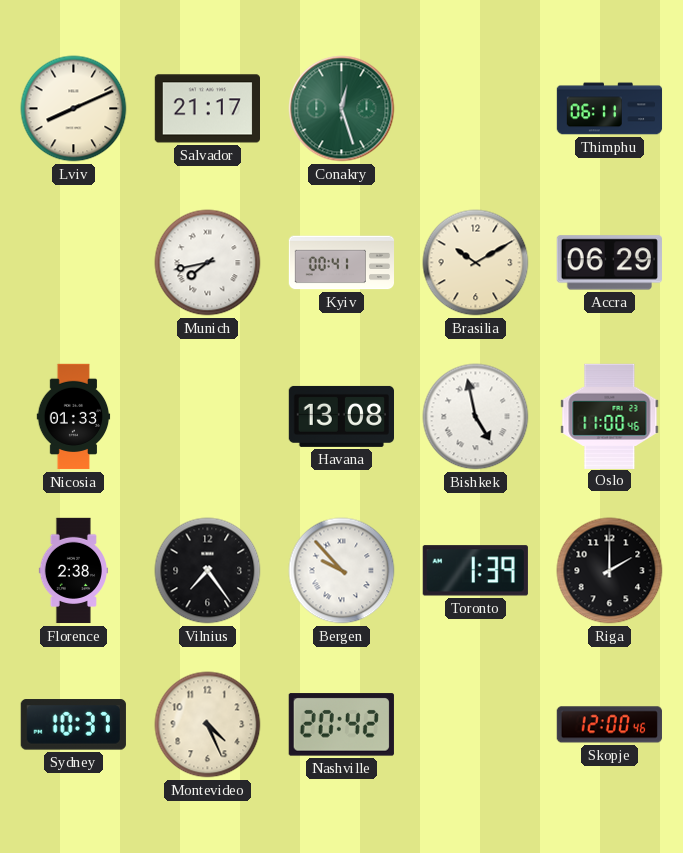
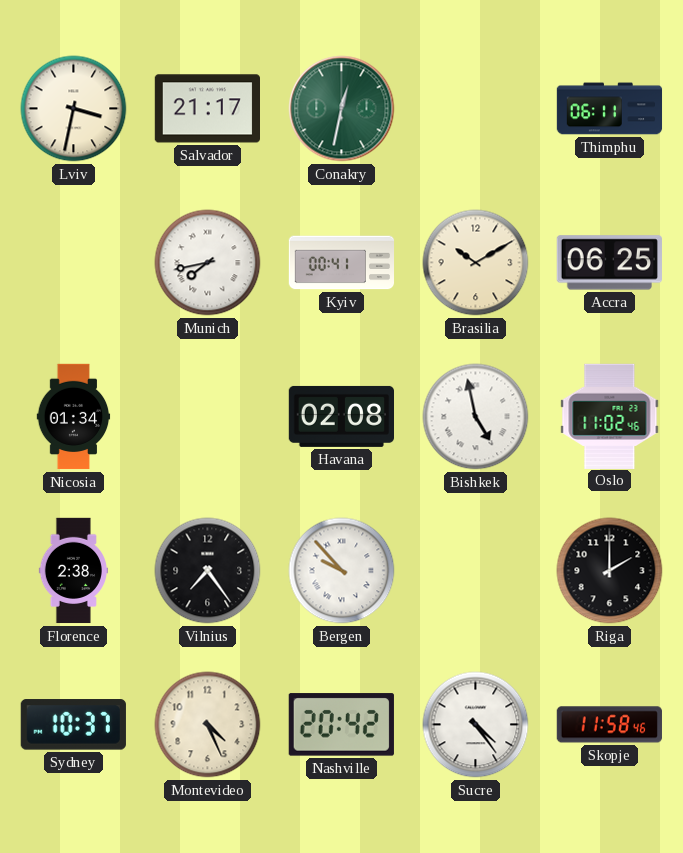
Lviv: 8:11 -> 3:32 (74, 109)
Conakry: 12:27 -> 12:32 (342, 109)
Accra: 06:29 -> 06:25 (609, 263)
Nicosia: 01:33 -> 01:34 (74, 417)
Havana: 13:08 -> 02:08 (341, 416)
Oslo: 11:00 -> 11:02 (610, 416)
Toronto: 1:39 -> none (475, 571)
Sucre: none -> 4:24 (476, 725)
Skopje: 12:00 -> 11:58 (609, 725)
